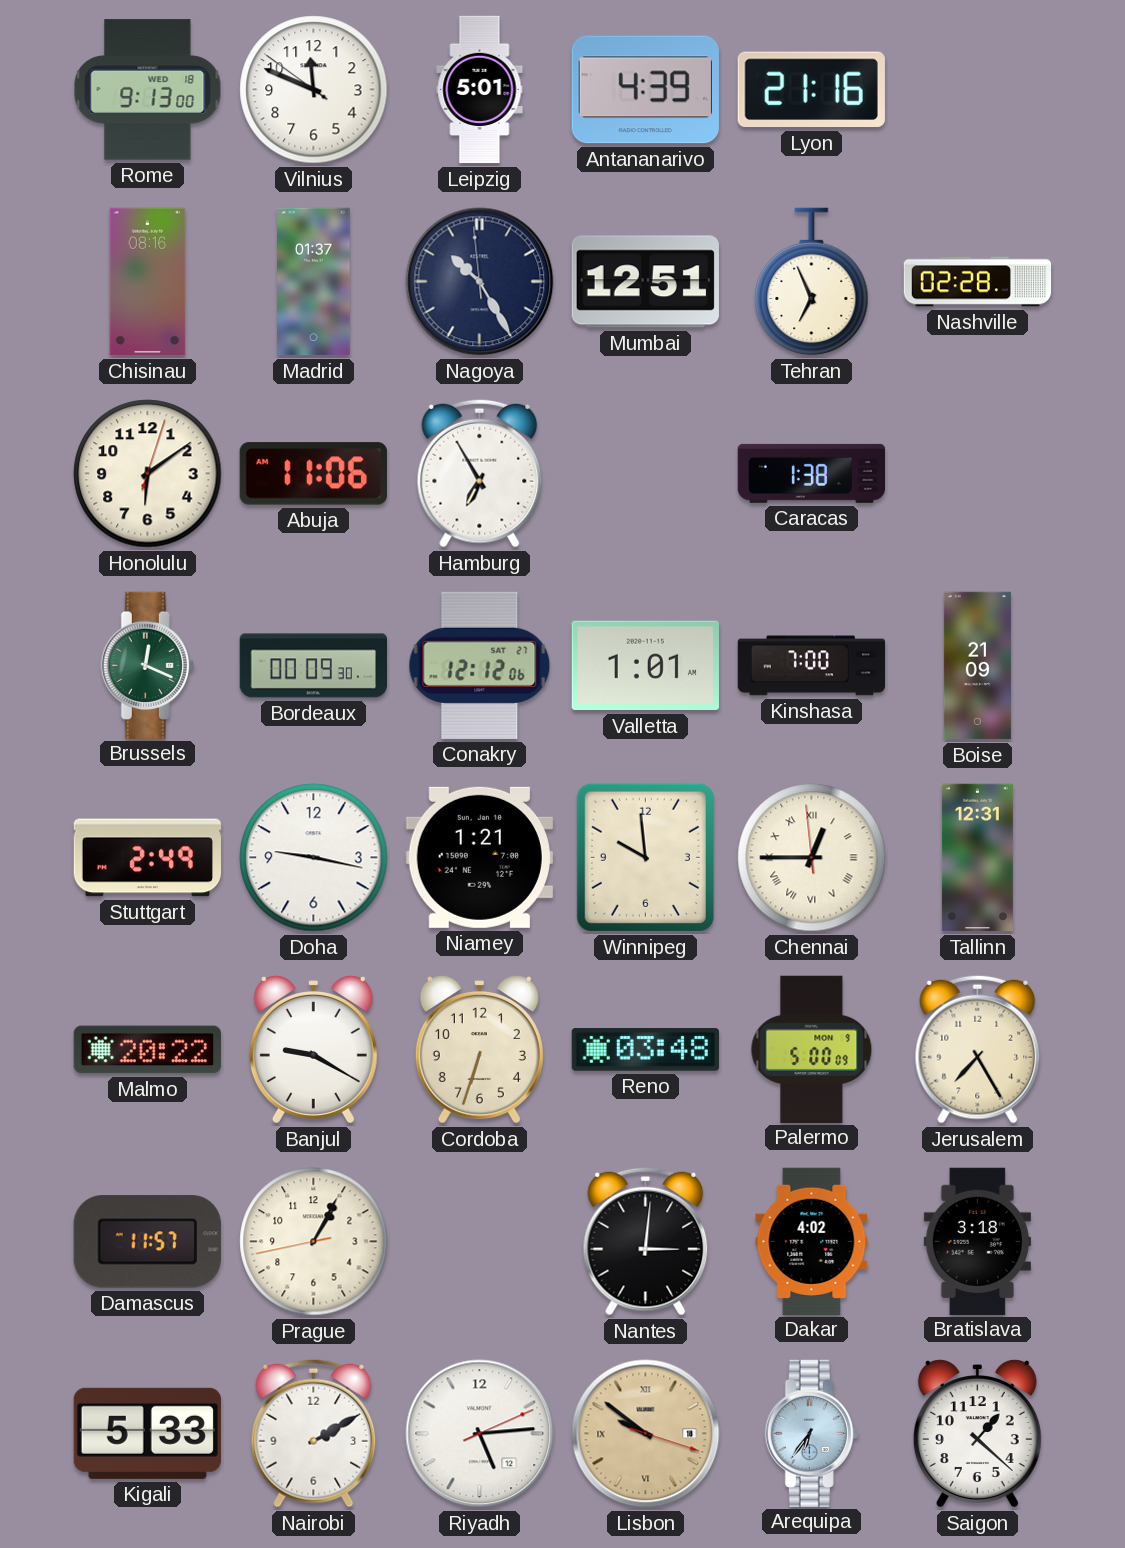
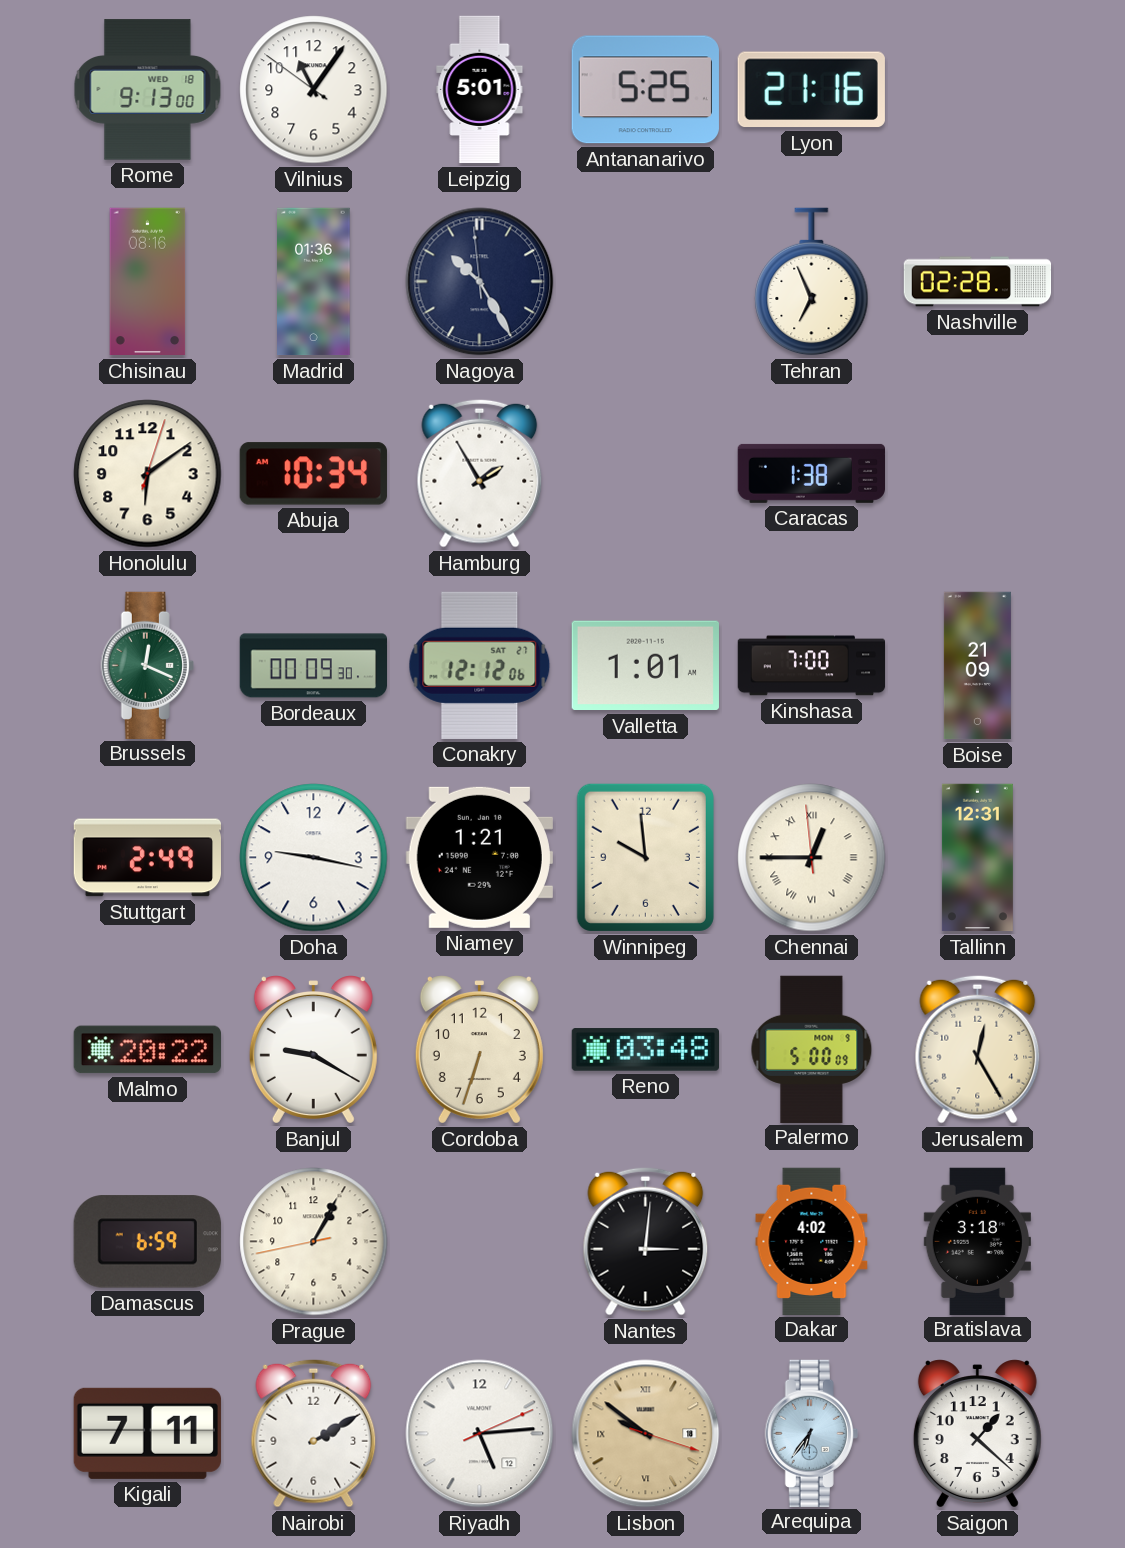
Vilnius: 11:48 -> 11:05 (314, 90)
Antananarivo: 4:39 -> 5:25 (645, 90)
Madrid: 01:37 -> 01:36 (314, 282)
Mumbai: 12:51 -> none (645, 282)
Abuja: 11:06 -> 10:34 (313, 474)
Hamburg: 6:55 -> 1:55 (480, 473)
Jerusalem: 7:25 -> 12:25 (978, 1049)
Damascus: 11:57 -> 6:59 (147, 1242)
Kigali: 5:33 -> 7:11 (147, 1433)
